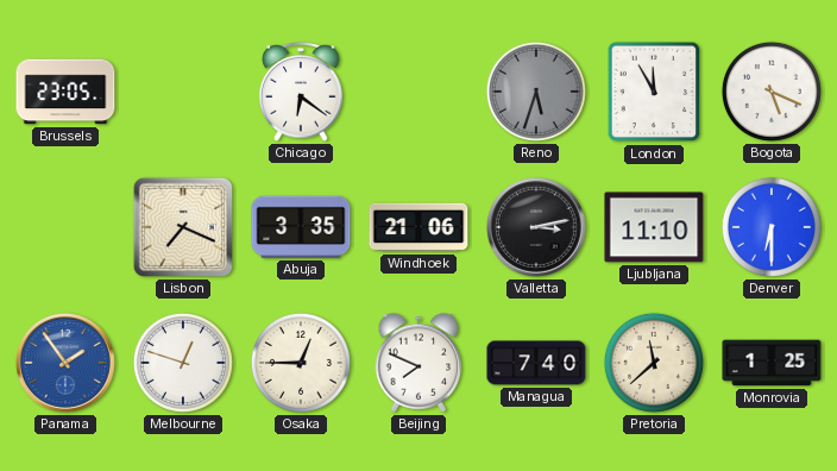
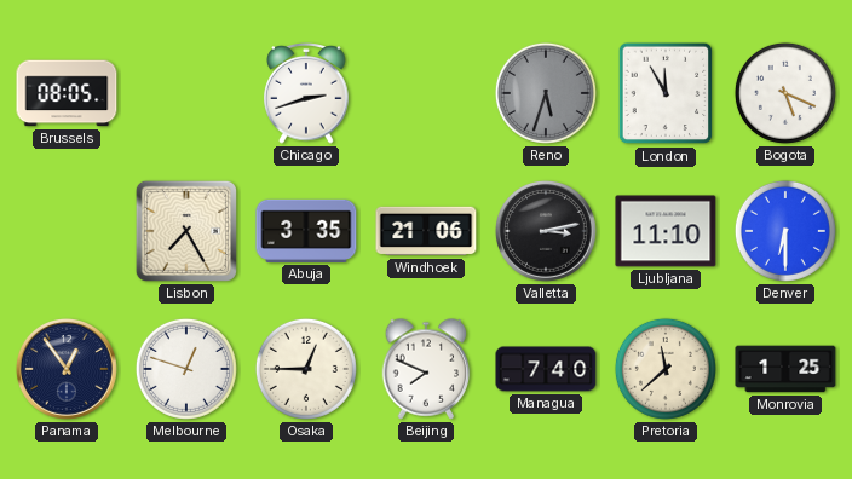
Brussels: 23:05 -> 08:05 (67, 93)
Chicago: 6:21 -> 2:42 (306, 93)
Lisbon: 7:19 -> 7:25 (186, 231)
Panama: 1:54 -> 12:54 (67, 369)
Panama dial: blue -> navy (67, 369)
